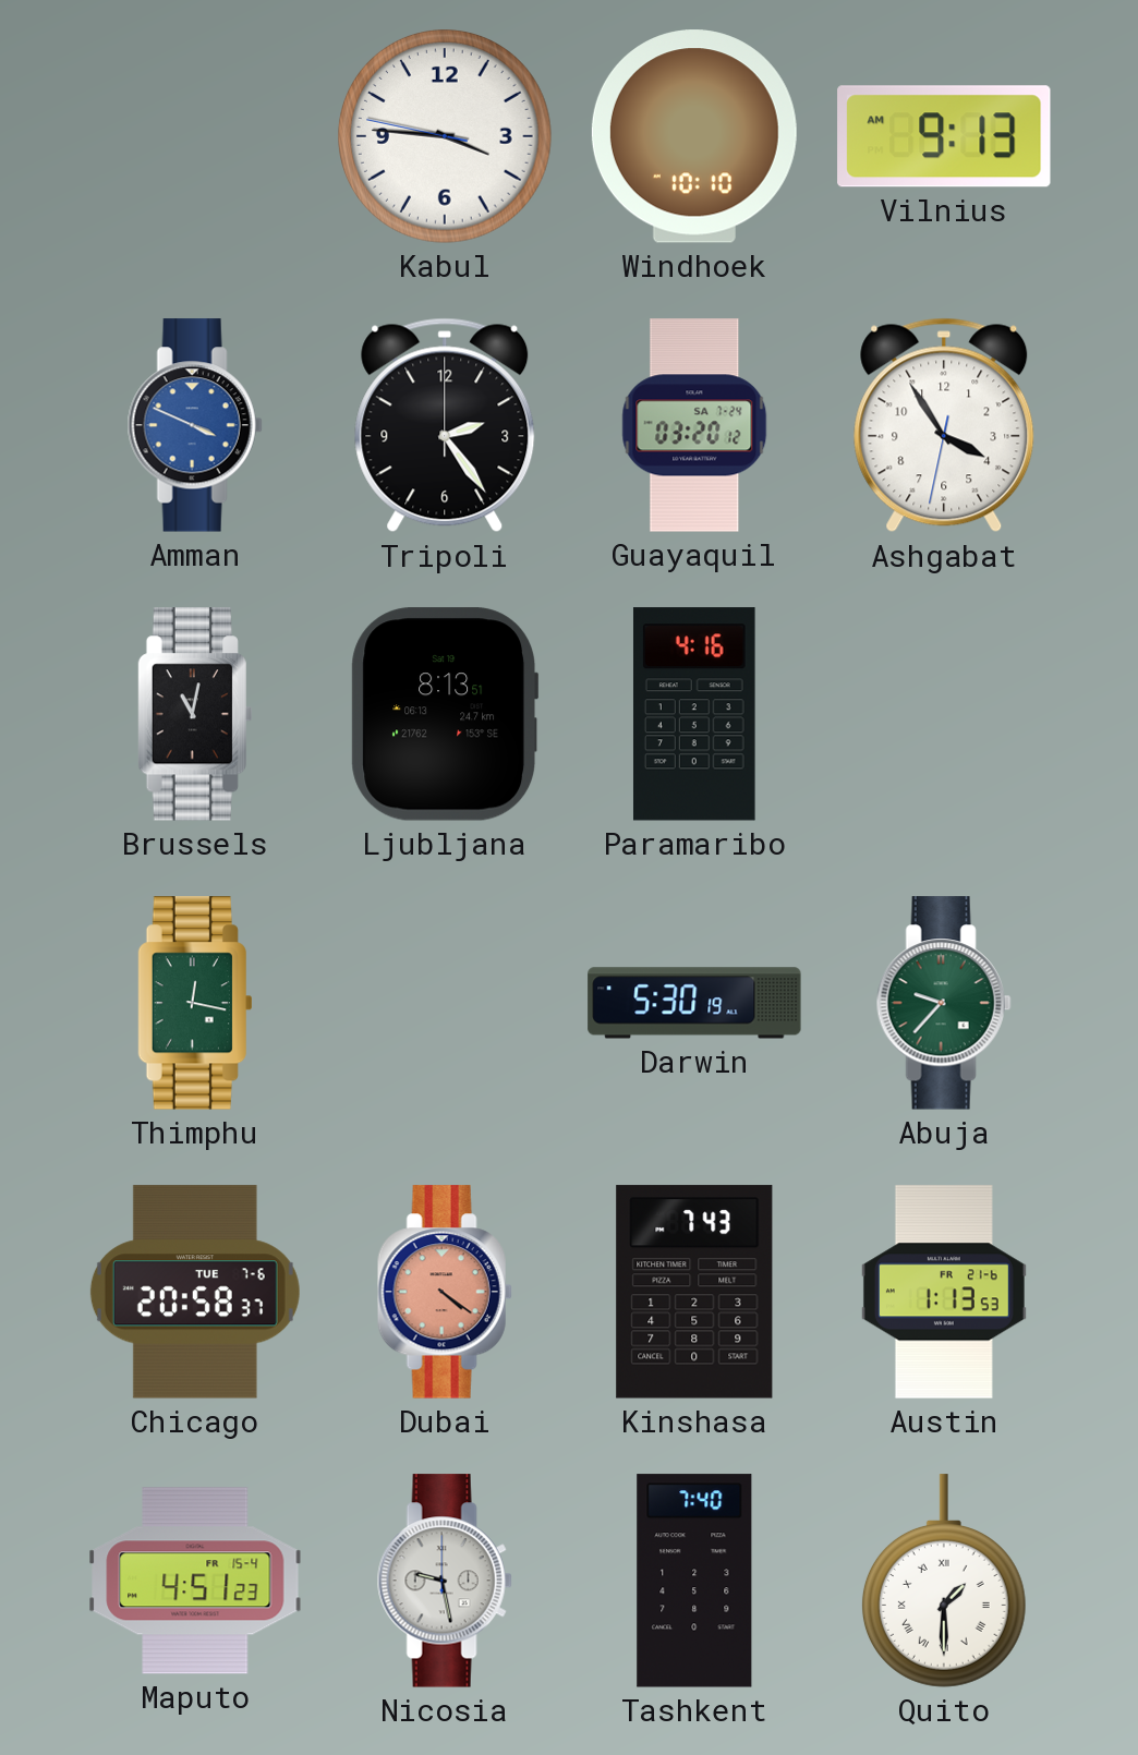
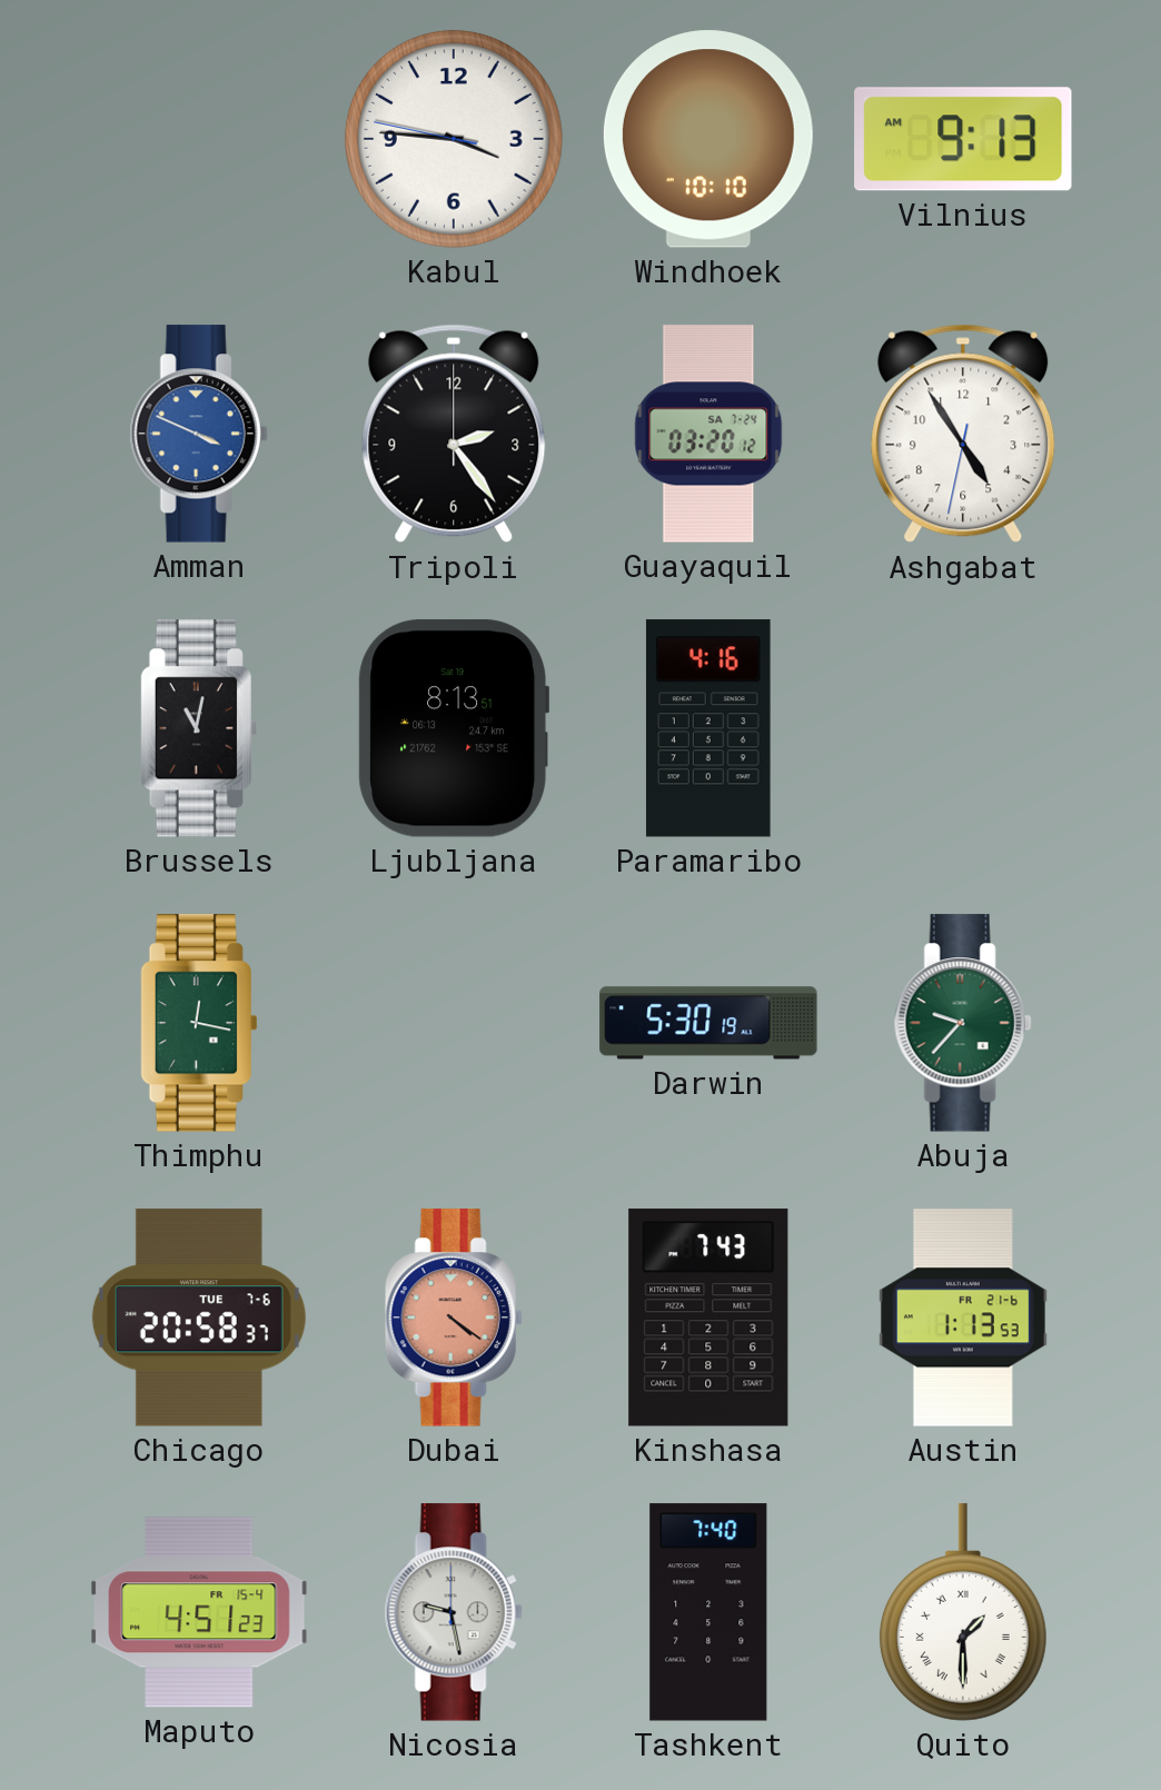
Ashgabat: 3:54 -> 4:54 (963, 434)
